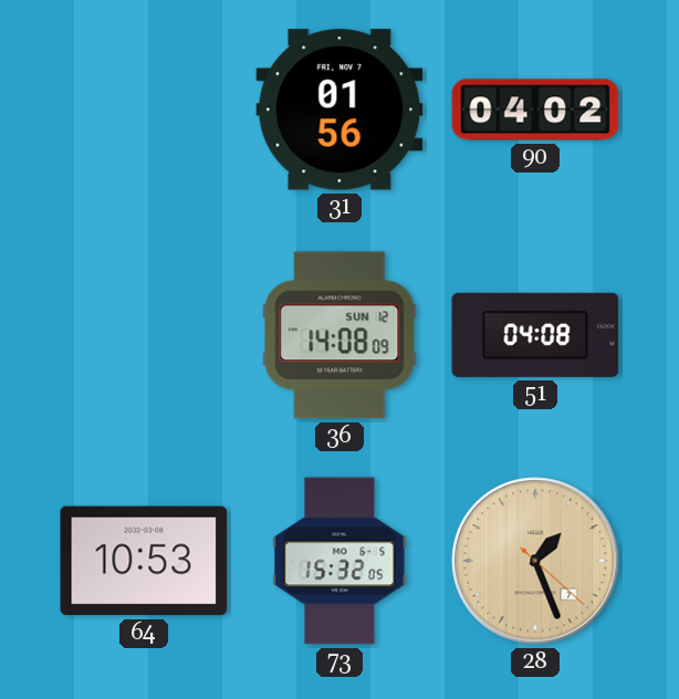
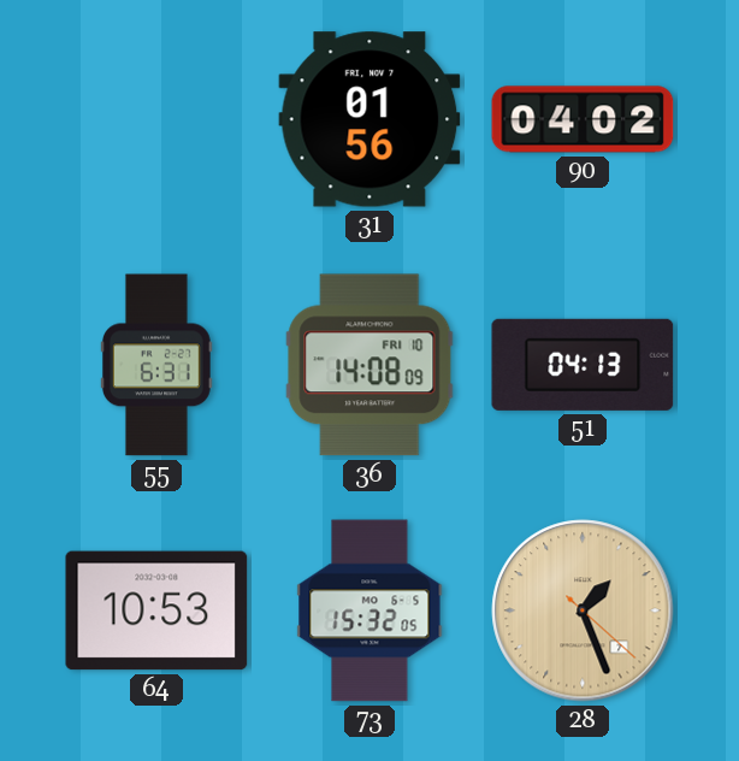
55: none -> 6:31 (156, 365)
36 date: SUN 12 -> FRI 10 (369, 365)
51: 04:08 -> 04:13 (583, 365)
